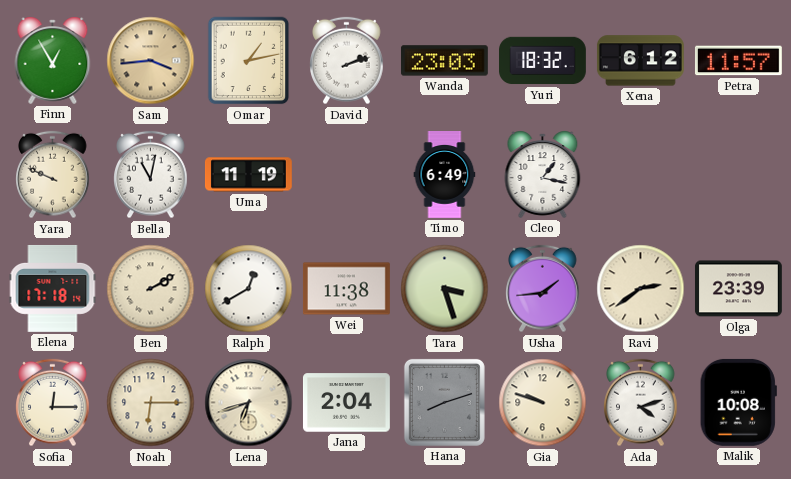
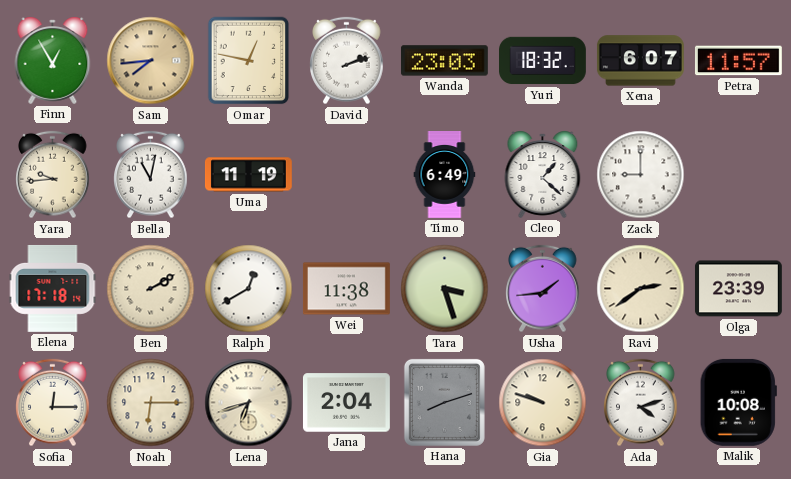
Sam: 3:44 -> 7:44 (151, 61)
Omar: 1:13 -> 12:47 (249, 61)
Xena: 6:12 -> 6:07 (640, 61)
Yara: 9:49 -> 9:44 (53, 175)
Cleo: 1:17 -> 1:22 (543, 174)
Zack: none -> 9:00 (641, 175)
